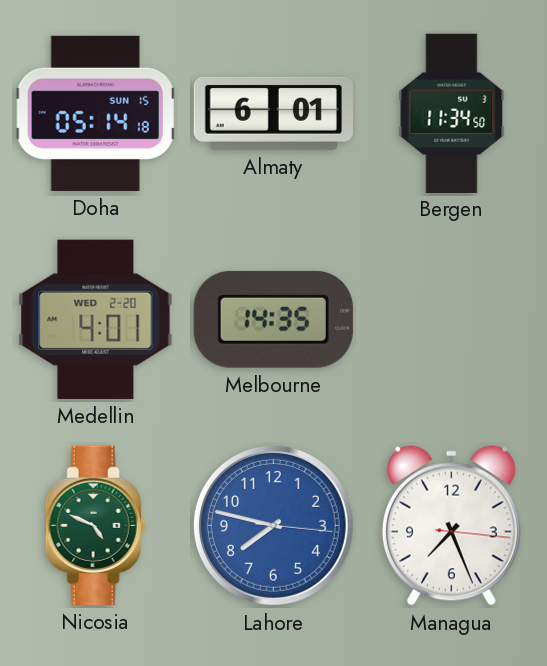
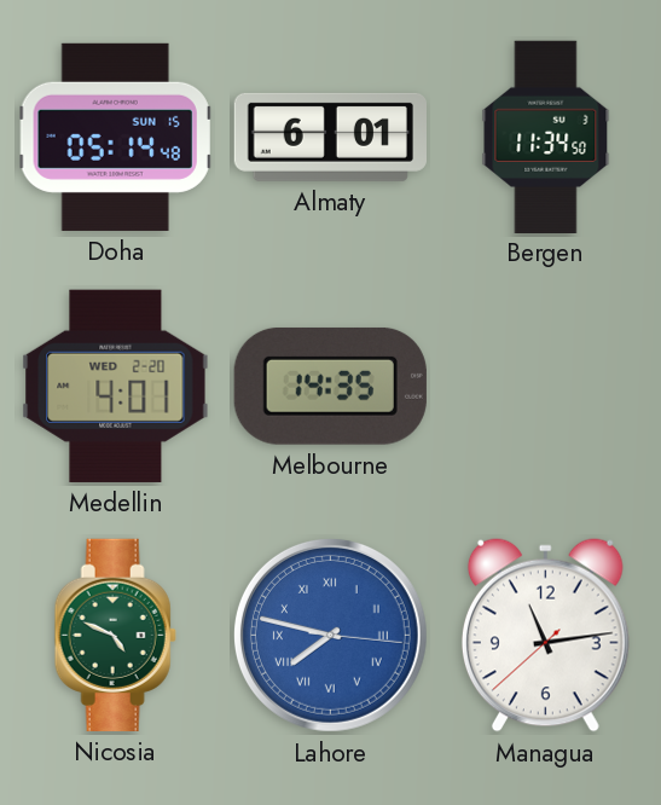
Doha: 05:14:18 -> 05:14:48 (116, 137)
Lahore numerals: Arabic -> Roman (330, 635)
Managua: 7:26 -> 11:13 (545, 636)
